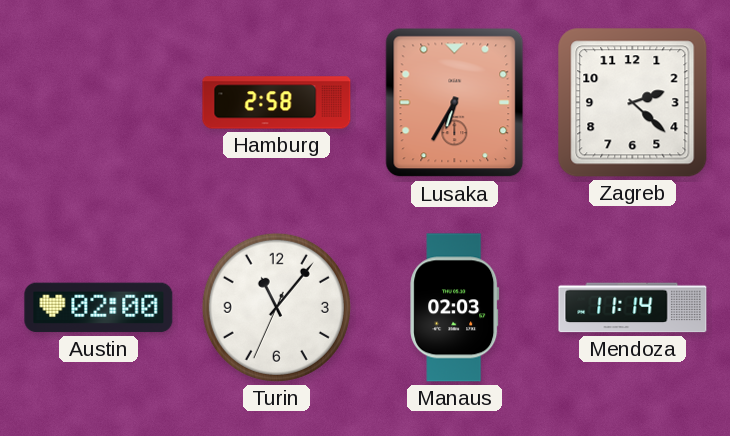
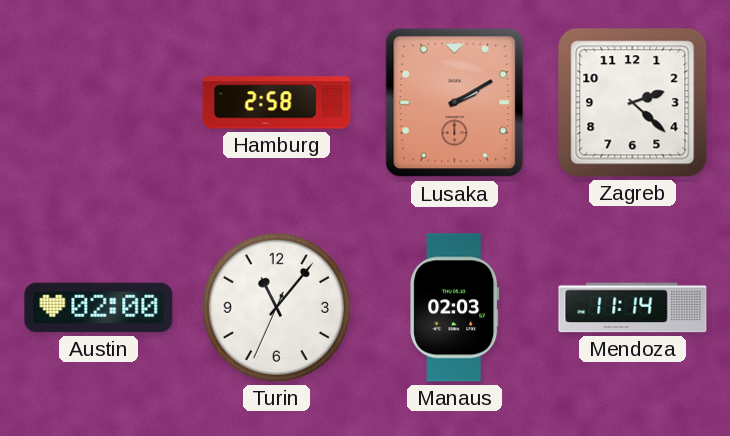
Lusaka: 6:35 -> 2:10 (455, 103)
